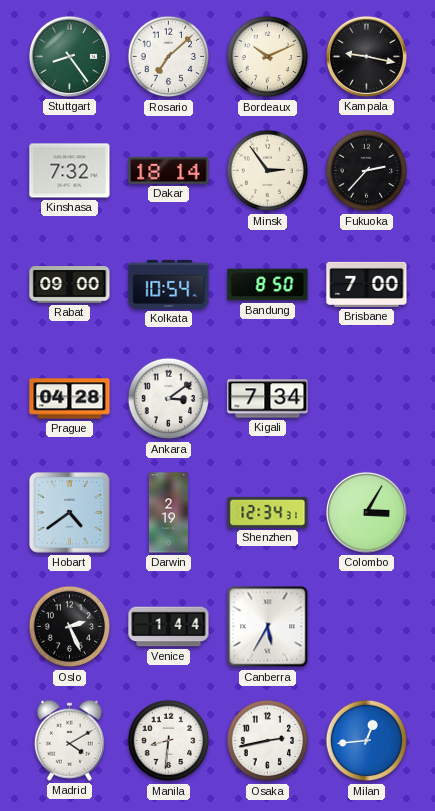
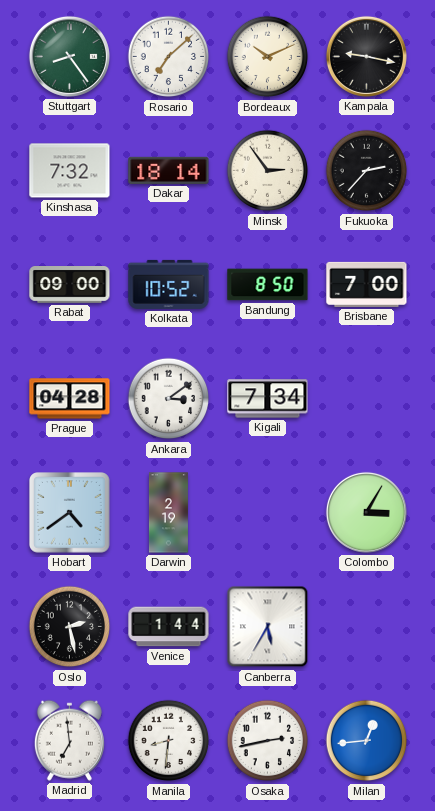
Kolkata: 10:54 -> 10:52 (169, 284)
Shenzhen: 12:34 -> none (268, 512)
Oslo: 2:26 -> 2:28 (70, 627)
Madrid: 4:10 -> 6:59 (69, 740)
